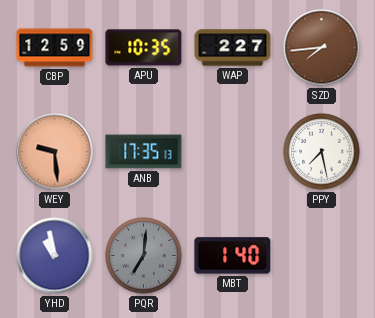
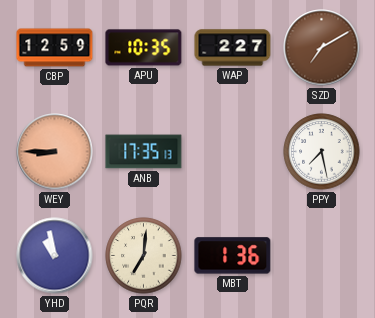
SZD: 7:44 -> 7:10 (322, 48)
WEY: 9:29 -> 8:45 (55, 152)
PQR dial: grey -> cream (144, 256)
MBT: 1:40 -> 1:36 (233, 256)
